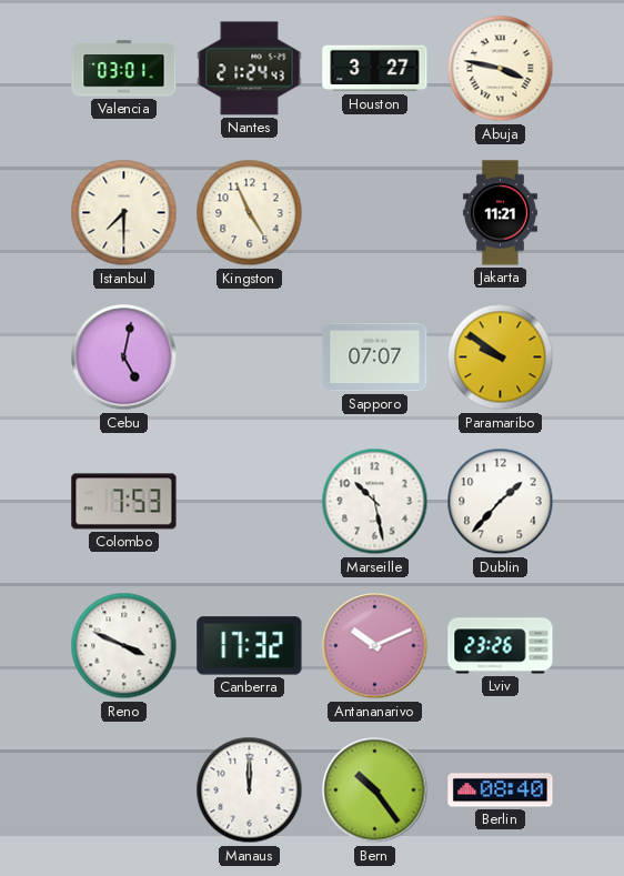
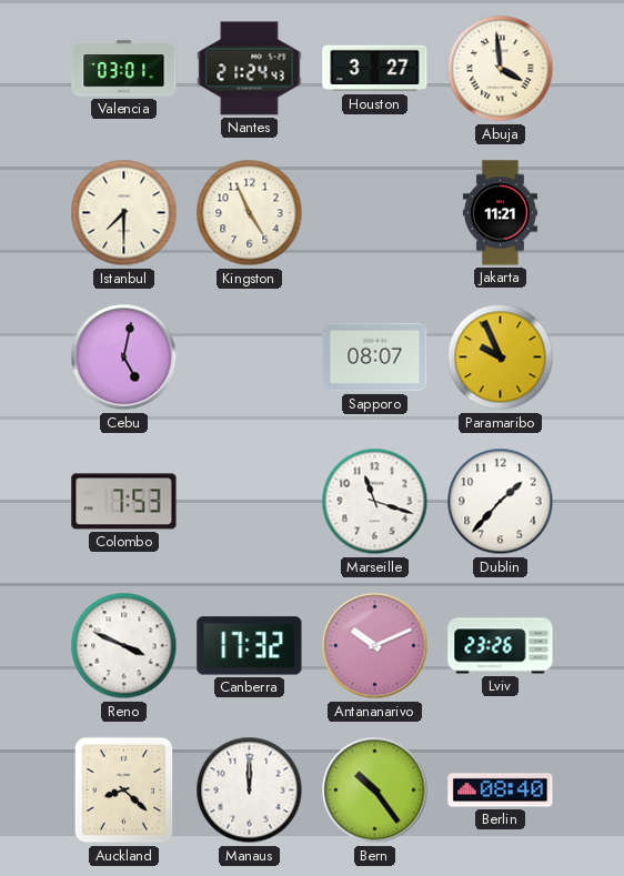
Abuja: 3:47 -> 3:59 (501, 69)
Sapporo: 07:07 -> 08:07 (375, 358)
Paramaribo: 9:51 -> 9:56 (501, 358)
Marseille: 10:28 -> 11:18 (375, 502)
Auckland: none -> 8:22 (124, 791)
